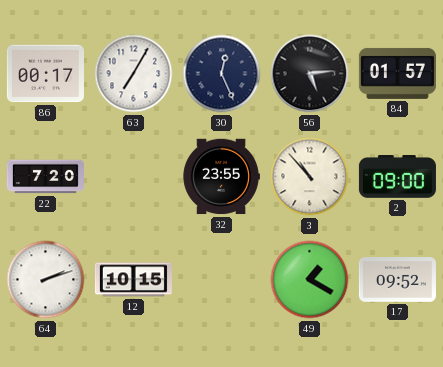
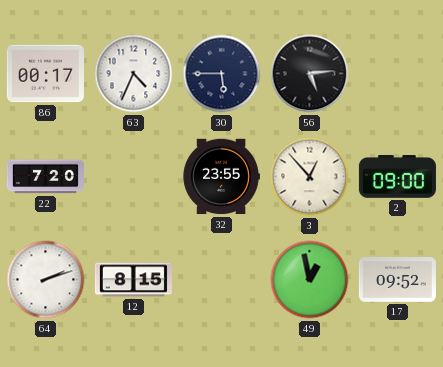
63: 7:05 -> 4:34 (134, 74)
30: 12:26 -> 5:45 (222, 74)
84: 01:57 -> none (397, 73)
3: 10:53 -> 12:53 (310, 177)
12: 10:15 -> 8:15 (133, 280)
49: 1:20 -> 12:58 (310, 280)
